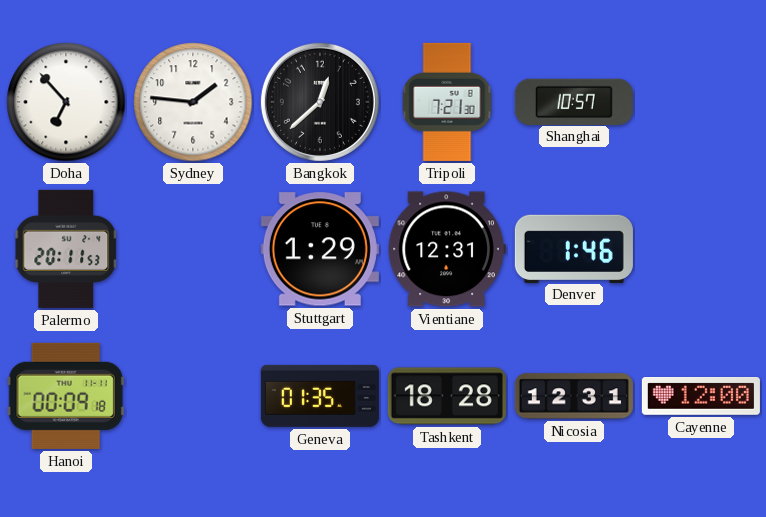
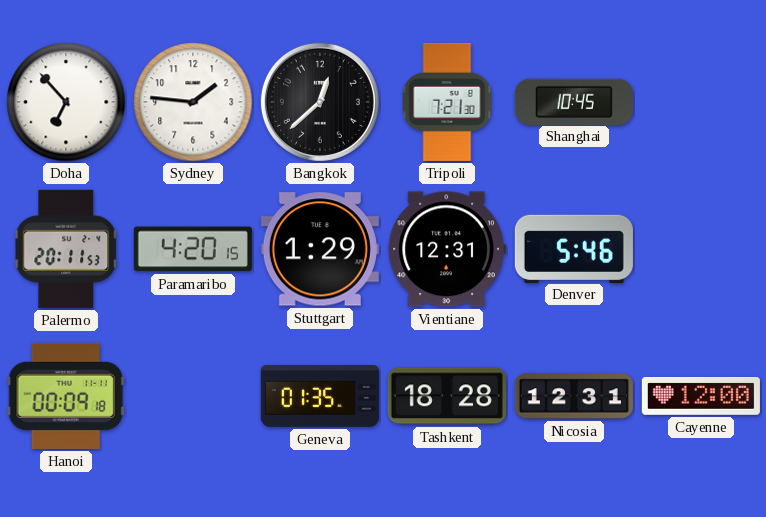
Shanghai: 10:57 -> 10:45 (574, 101)
Paramaribo: none -> 4:20 (193, 249)
Denver: 1:46 -> 5:46 (574, 248)
